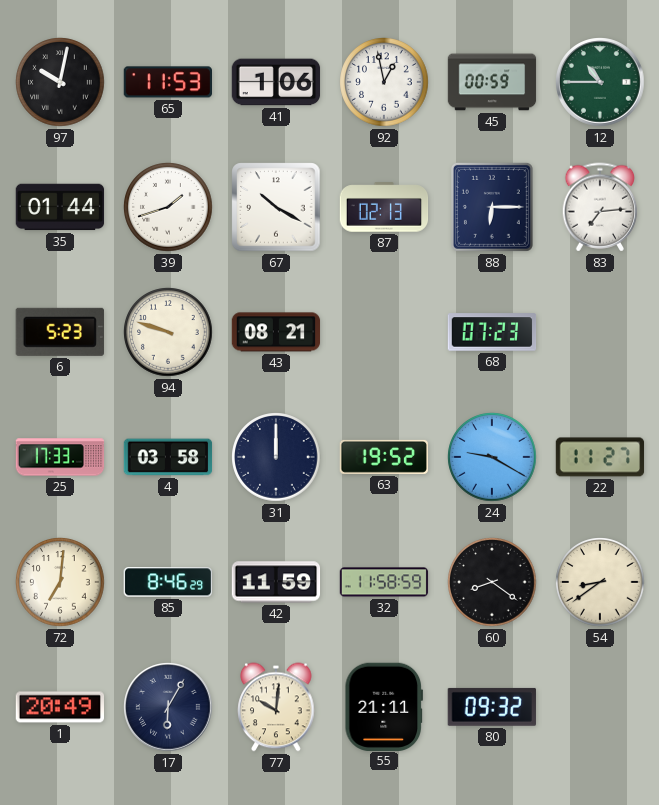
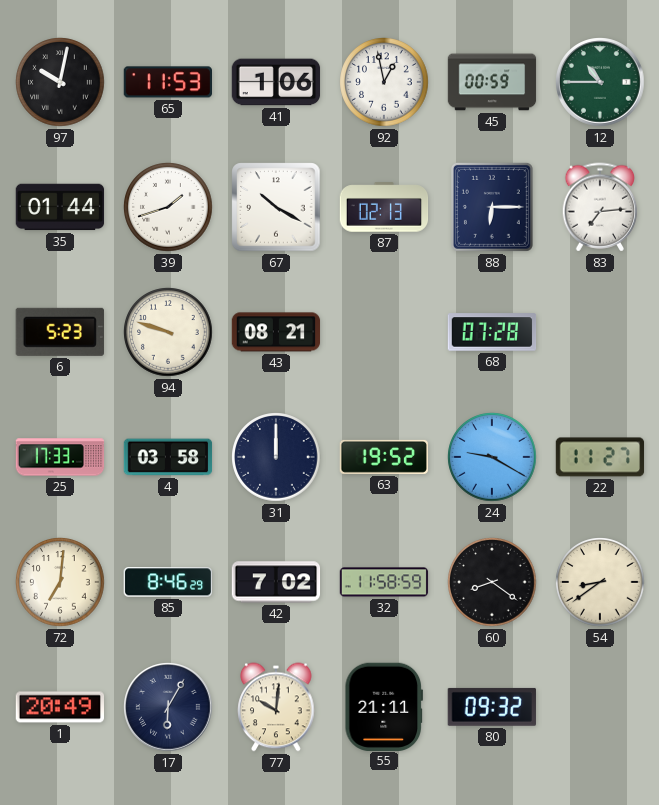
68: 07:23 -> 07:28 (492, 332)
42: 11:59 -> 7:02 (276, 582)
